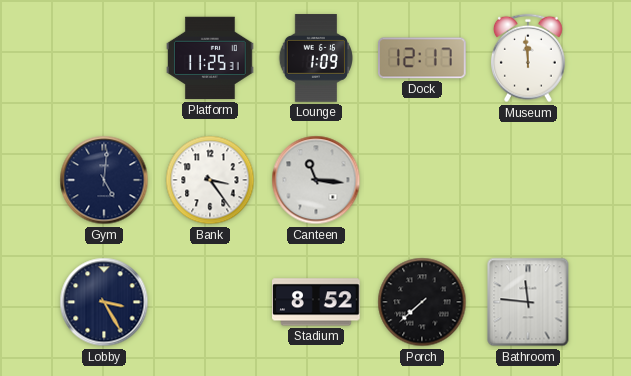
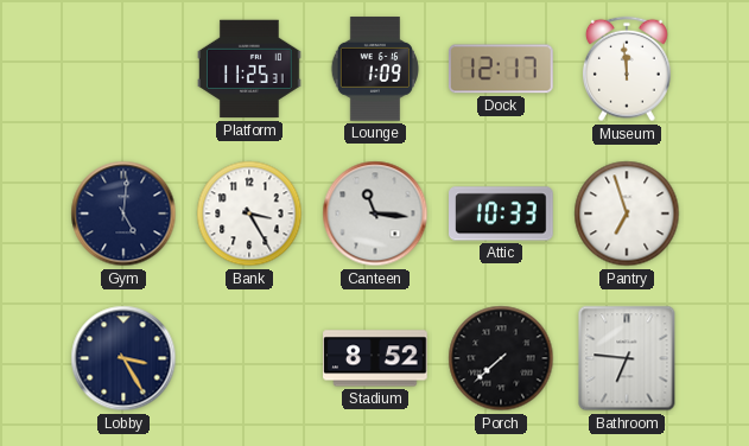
Bank: 3:24 -> 3:25 (249, 214)
Attic: none -> 10:33 (502, 214)
Pantry: none -> 6:57 (627, 214)
Bathroom: 11:46 -> 6:46 (627, 358)
